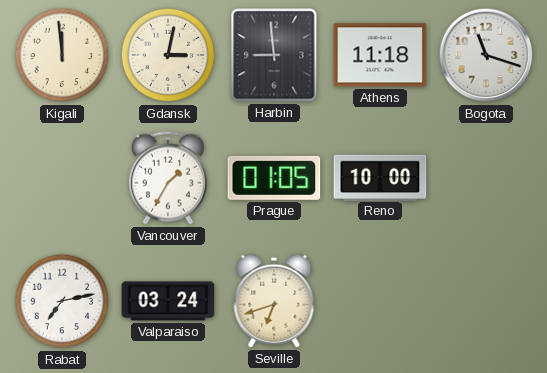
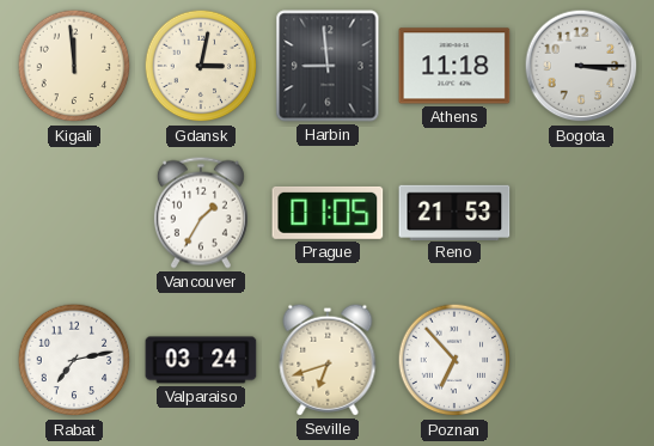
Bogota: 11:18 -> 3:15 (581, 66)
Reno: 10:00 -> 21:53 (454, 212)
Poznan: none -> 6:53 (454, 360)
